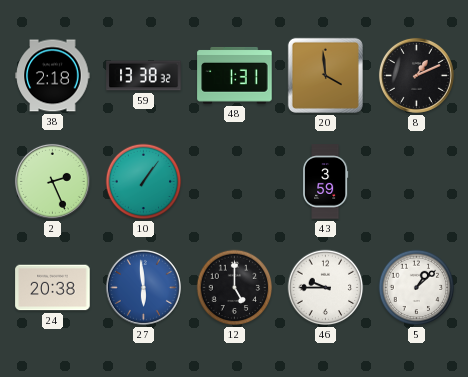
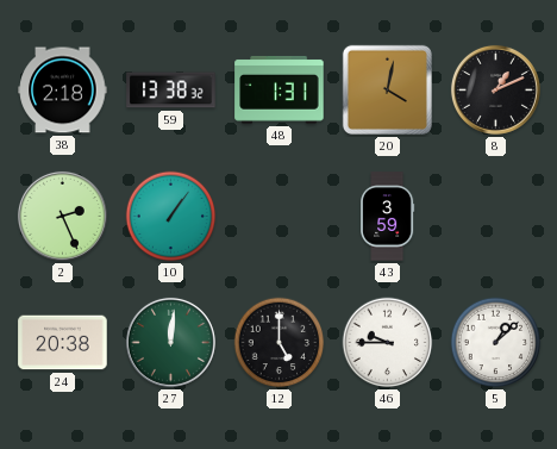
20: 3:59 -> 4:02 (387, 89)
27: 5:59 -> 12:01 (170, 342)
27 dial: blue -> green (170, 342)
